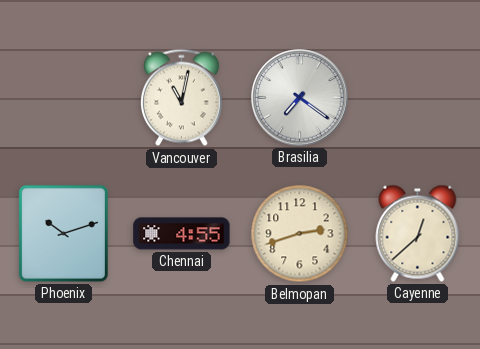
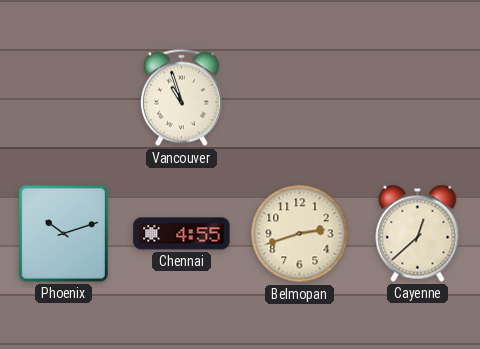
Vancouver: 11:02 -> 10:57 (181, 98)
Brasilia: 7:21 -> none (300, 98)
